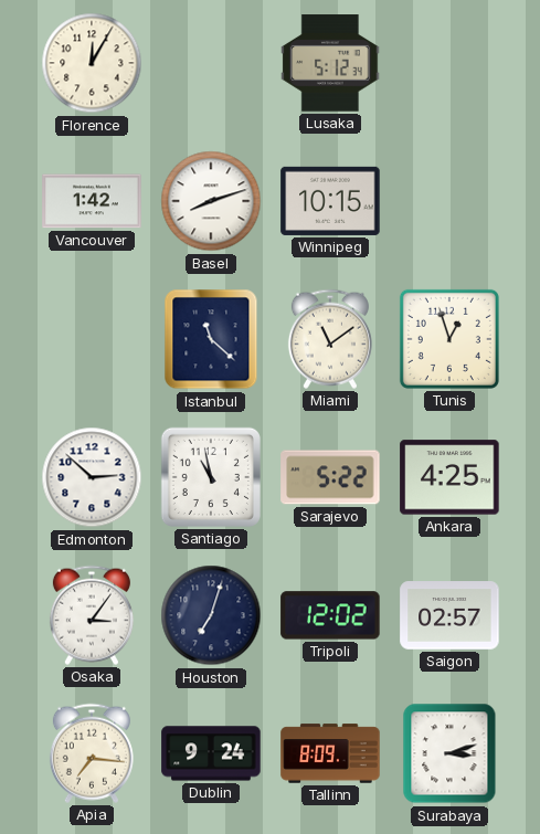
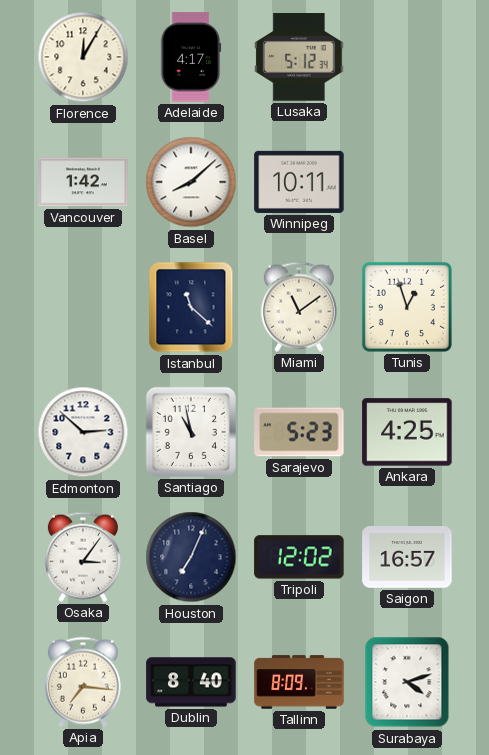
Adelaide: none -> 4:17 (191, 57)
Basel: 8:12 -> 8:08 (191, 182)
Winnipeg: 10:15 -> 10:11 (299, 182)
Sarajevo: 5:22 -> 5:23 (299, 432)
Houston: 7:03 -> 7:04 (191, 557)
Saigon: 02:57 -> 16:57 (407, 557)
Dublin: 9:24 -> 8:40 (191, 682)
Surabaya: 3:12 -> 4:12 (407, 682)
